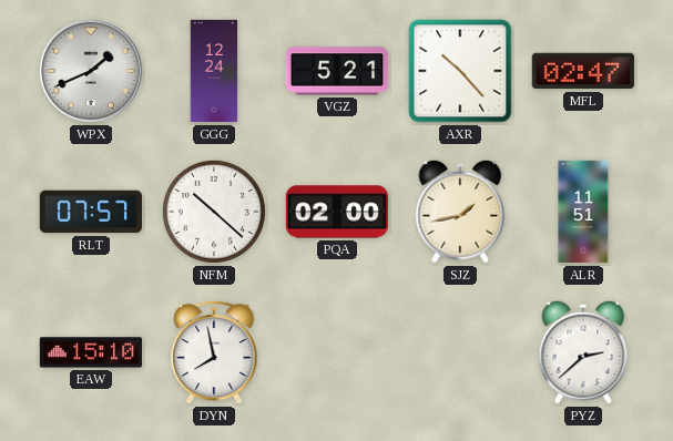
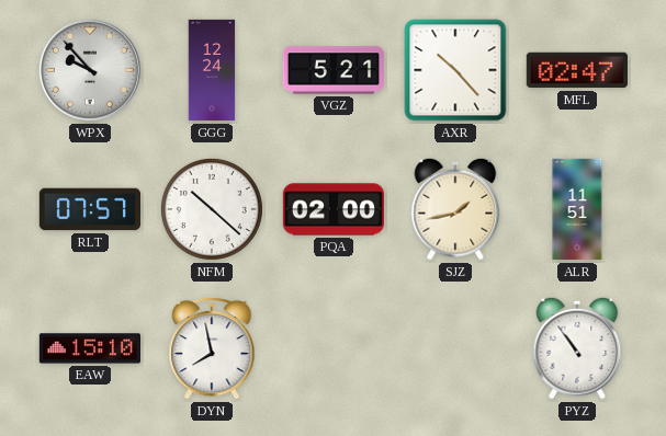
WPX: 1:41 -> 9:53 (90, 70)
PYZ: 2:38 -> 10:54 (577, 348)
